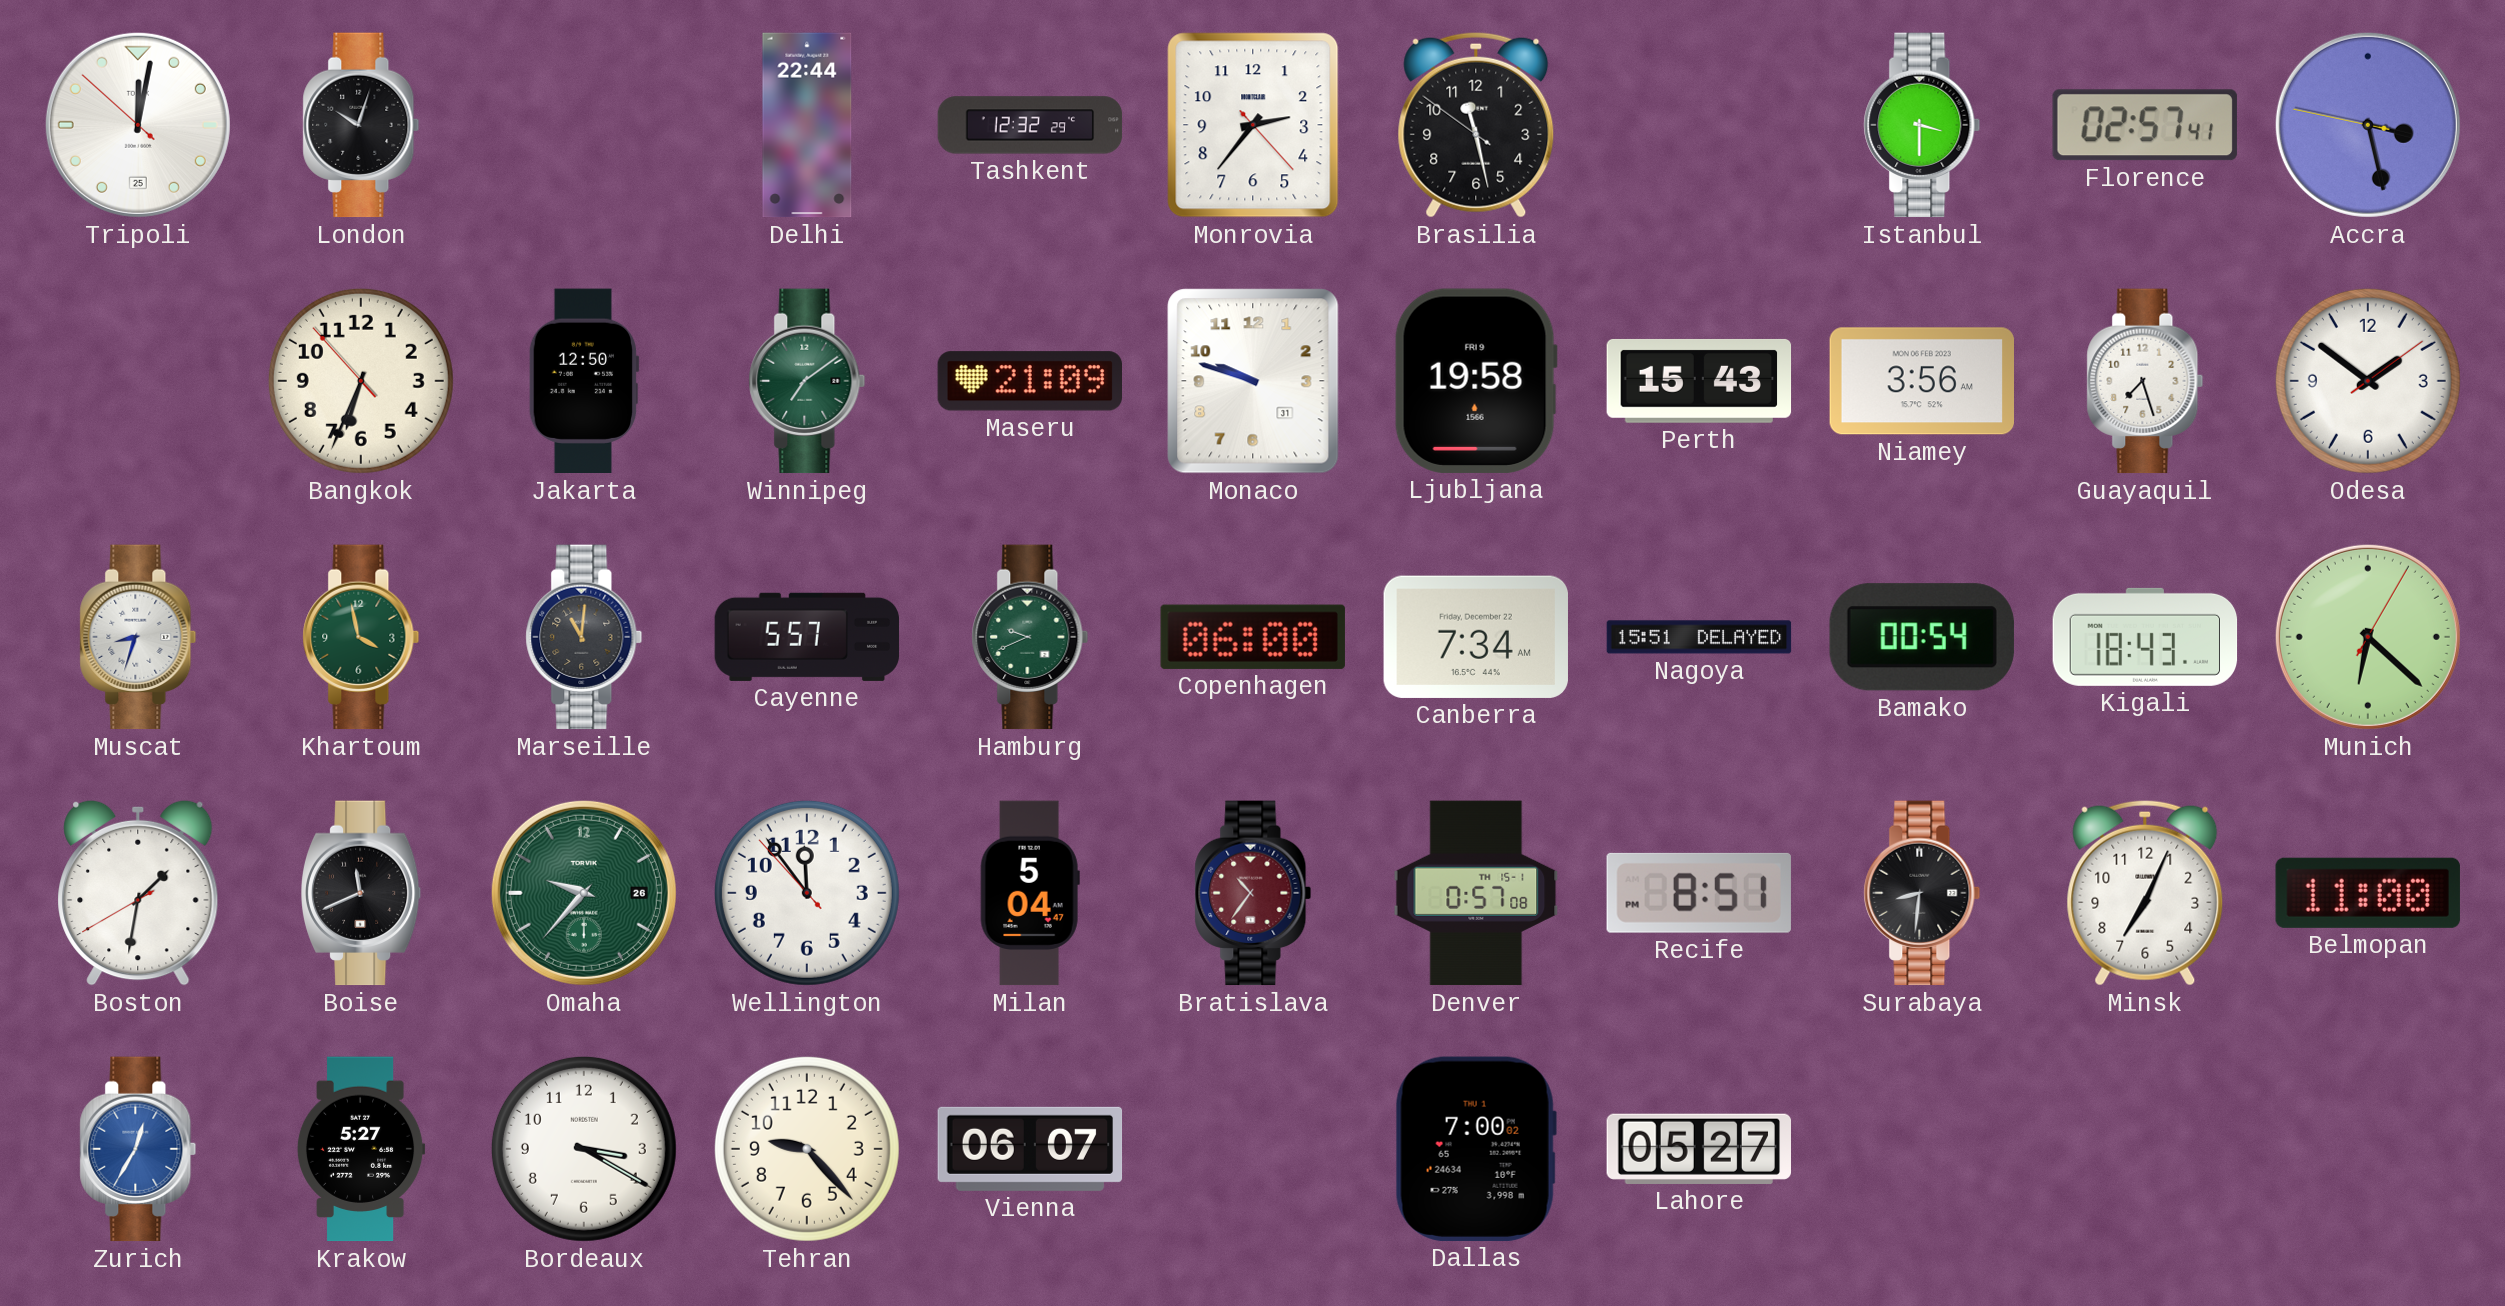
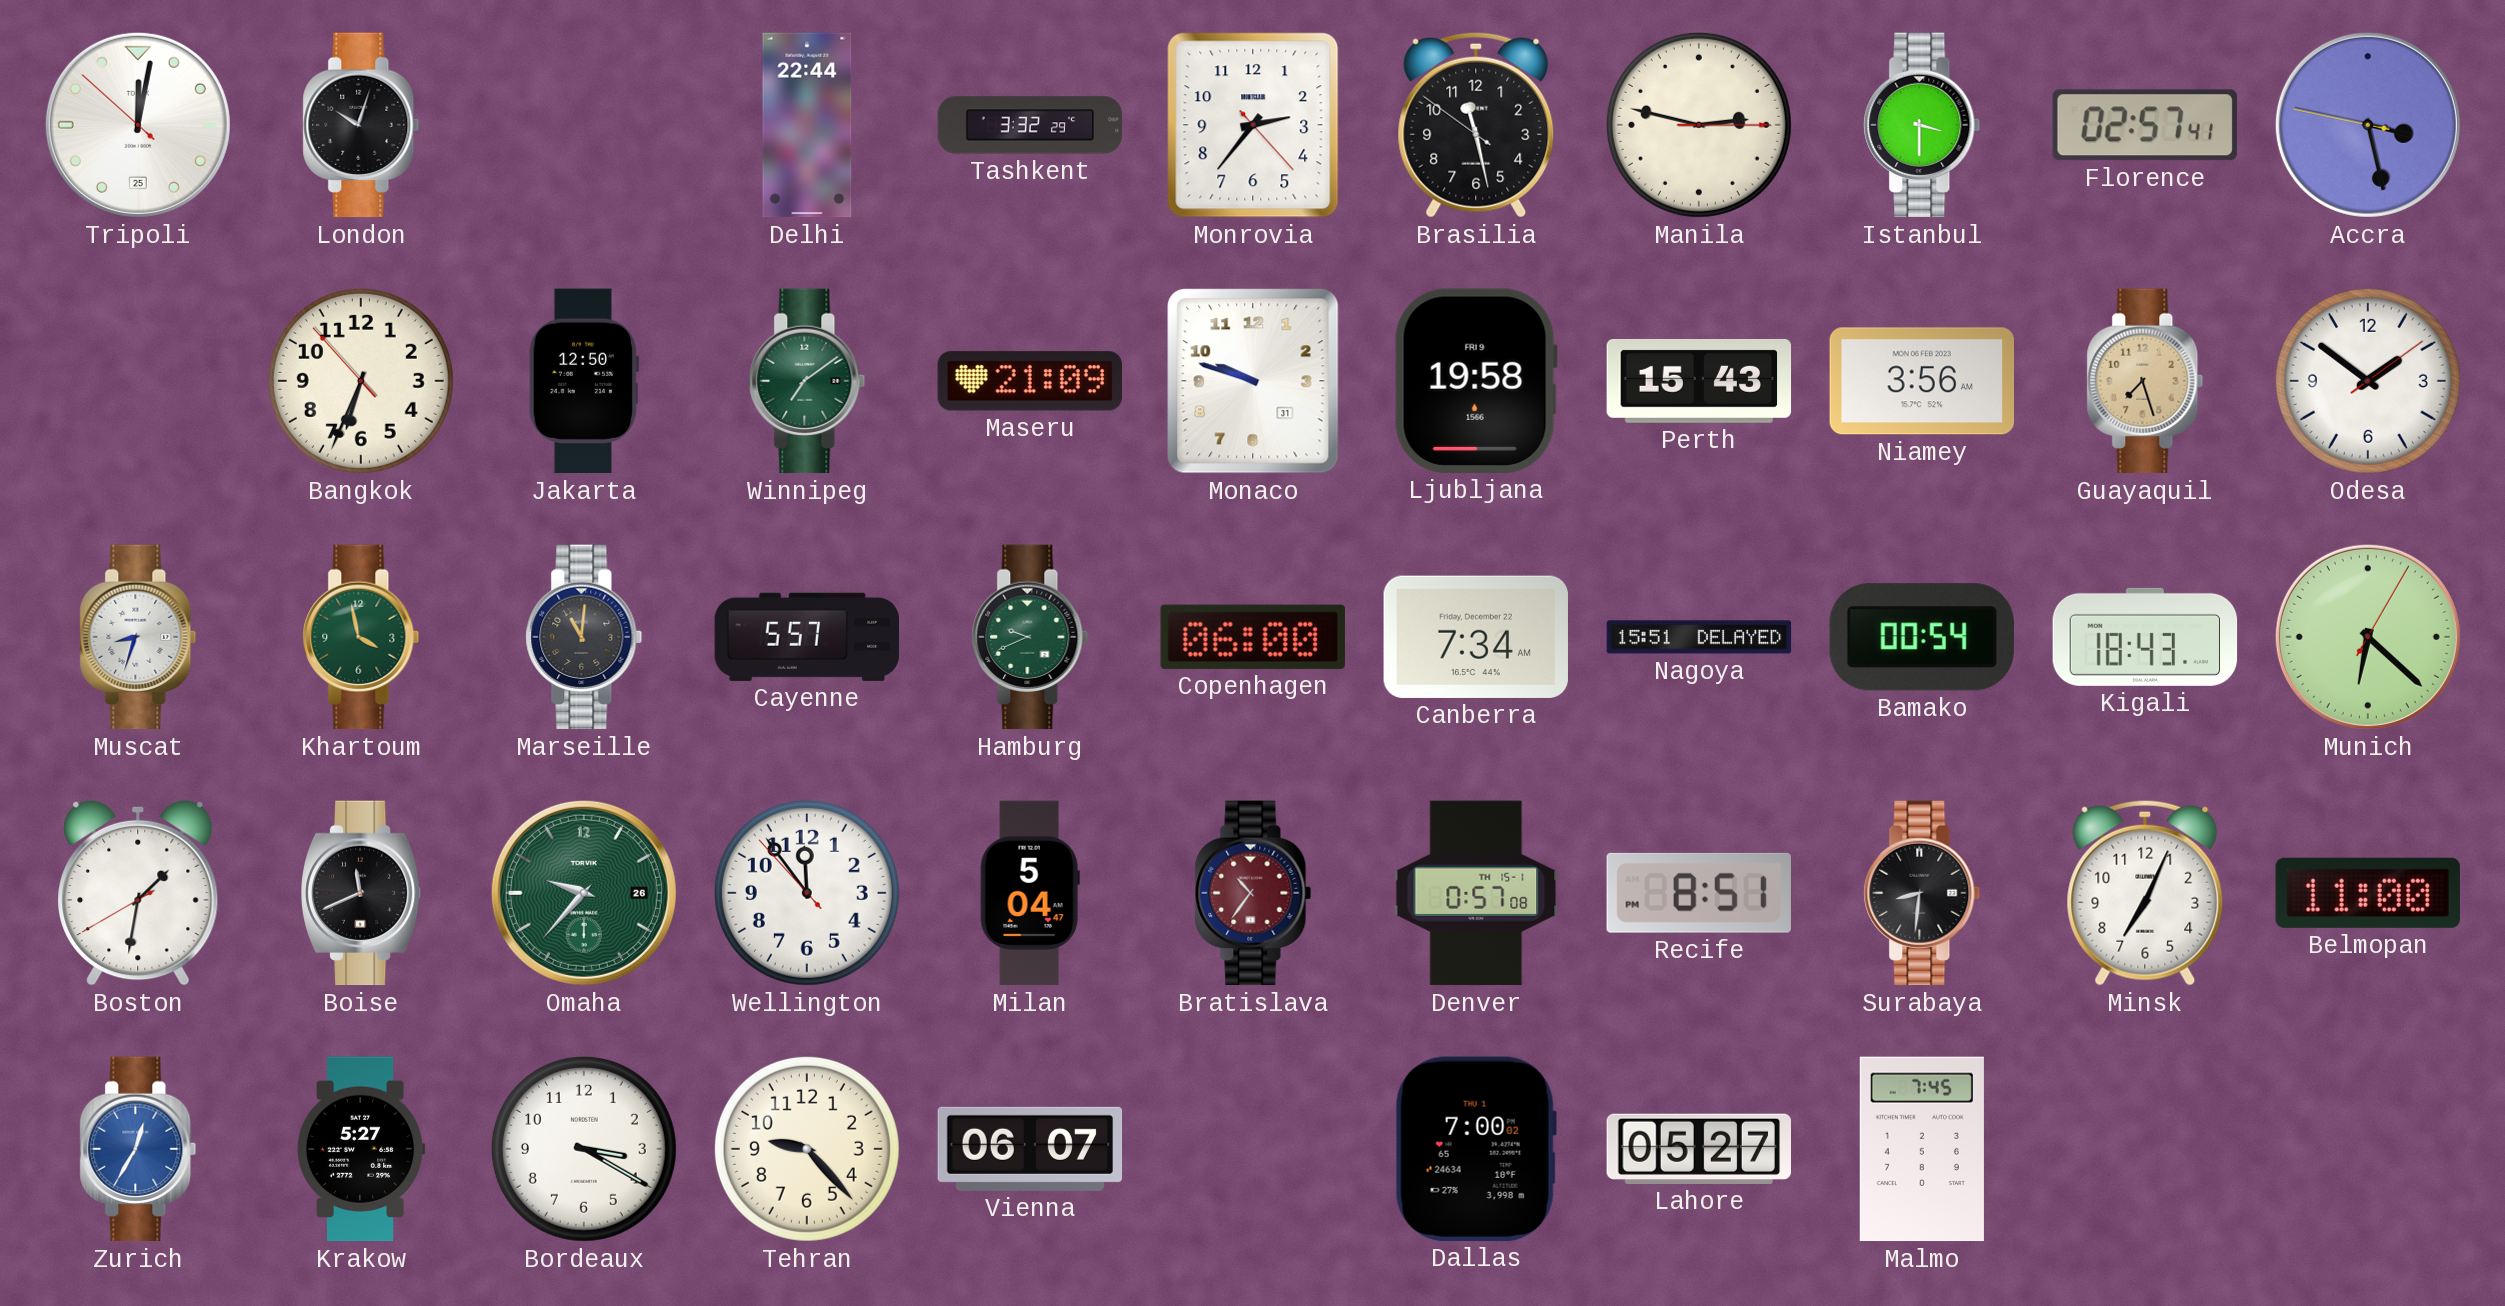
Tashkent: 12:32 -> 3:32 (1030, 125)
Manila: none -> 2:47 (1699, 125)
Guayaquil dial: white -> champagne (2145, 381)
Malmo: none -> 7:45 (1922, 1149)
